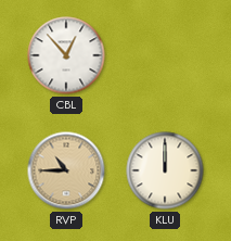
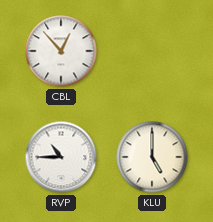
RVP dial: champagne -> white (61, 157)
KLU: 12:00 -> 5:00 (152, 157)
